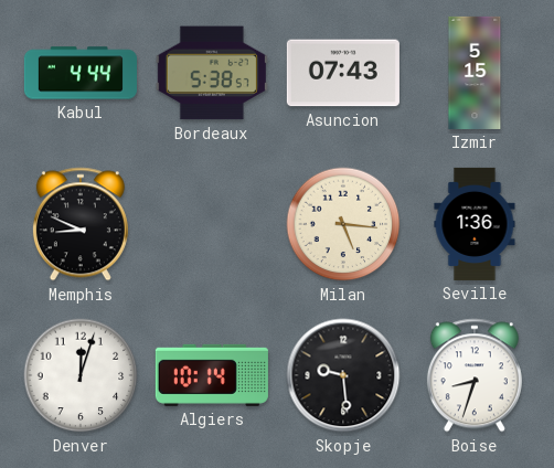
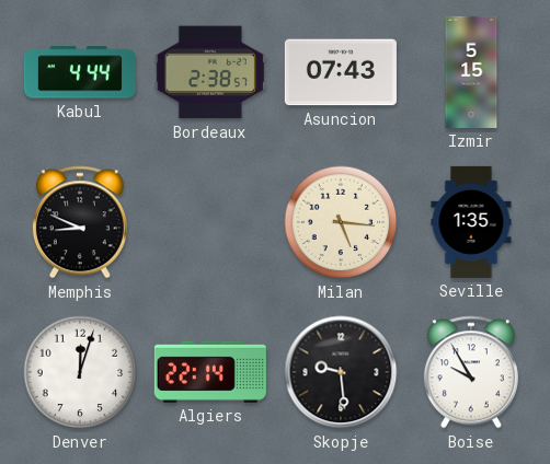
Bordeaux: 5:38 -> 2:38 (210, 72)
Seville: 1:36 -> 1:35 (471, 222)
Algiers: 10:14 -> 22:14 (210, 372)
Boise: 8:33 -> 9:55 (471, 372)
